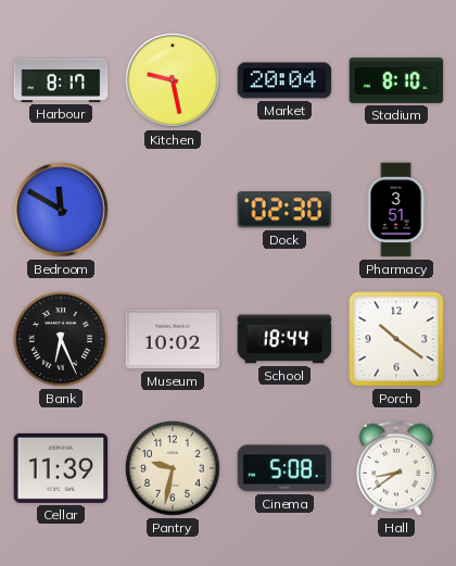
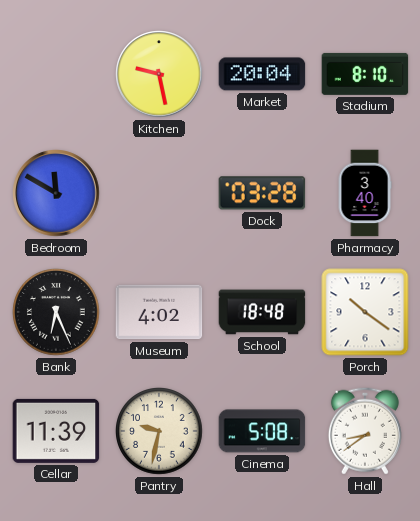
Harbour: 8:17 -> none (61, 80)
Dock: 02:30 -> 03:28 (262, 193)
Pharmacy: 3:51 -> 3:40 (365, 193)
Museum: 10:02 -> 4:02 (159, 312)
School: 18:44 -> 18:48 (262, 312)
